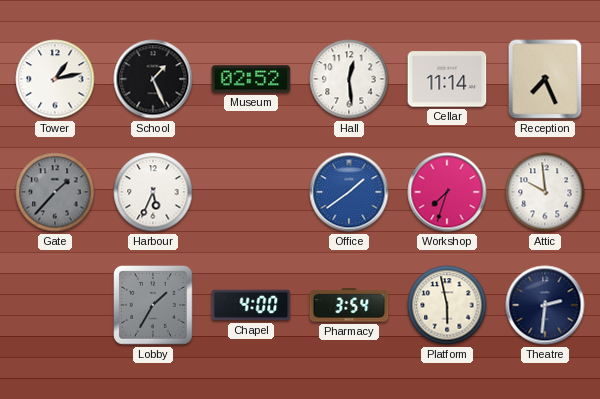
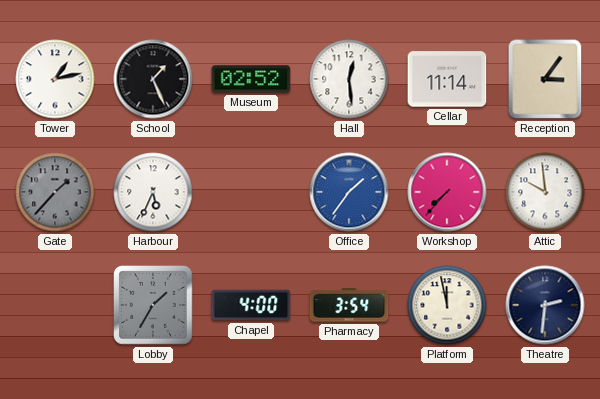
Reception: 7:26 -> 3:06 (545, 79)
Office: 1:39 -> 1:36 (349, 192)
Workshop: 7:33 -> 7:37 (447, 192)
Platform: 5:58 -> 11:58 (447, 305)
